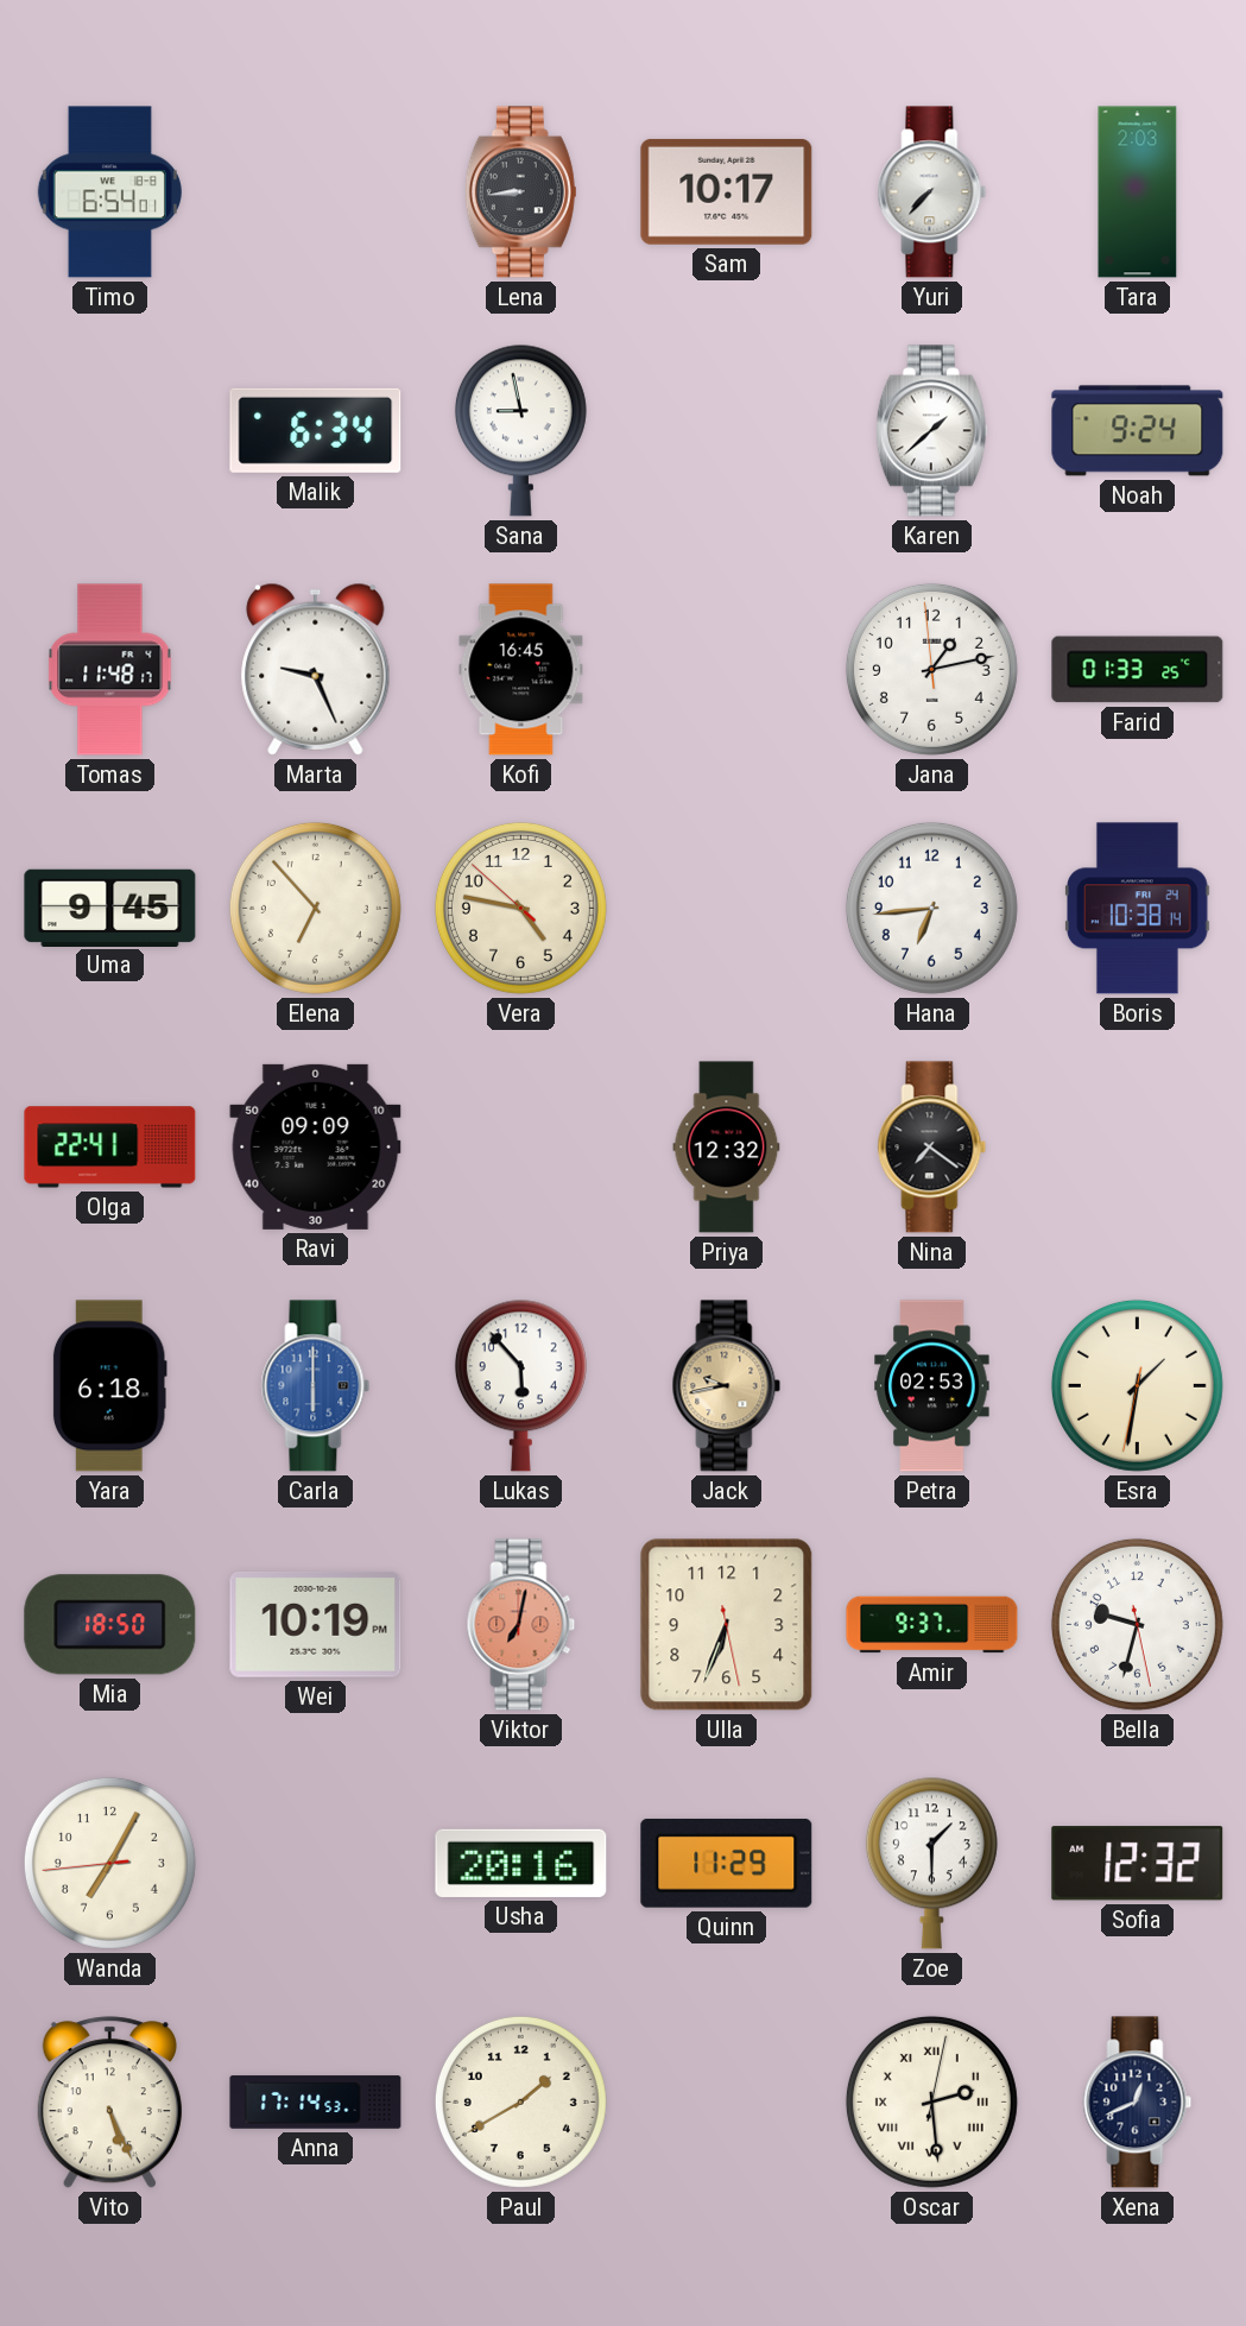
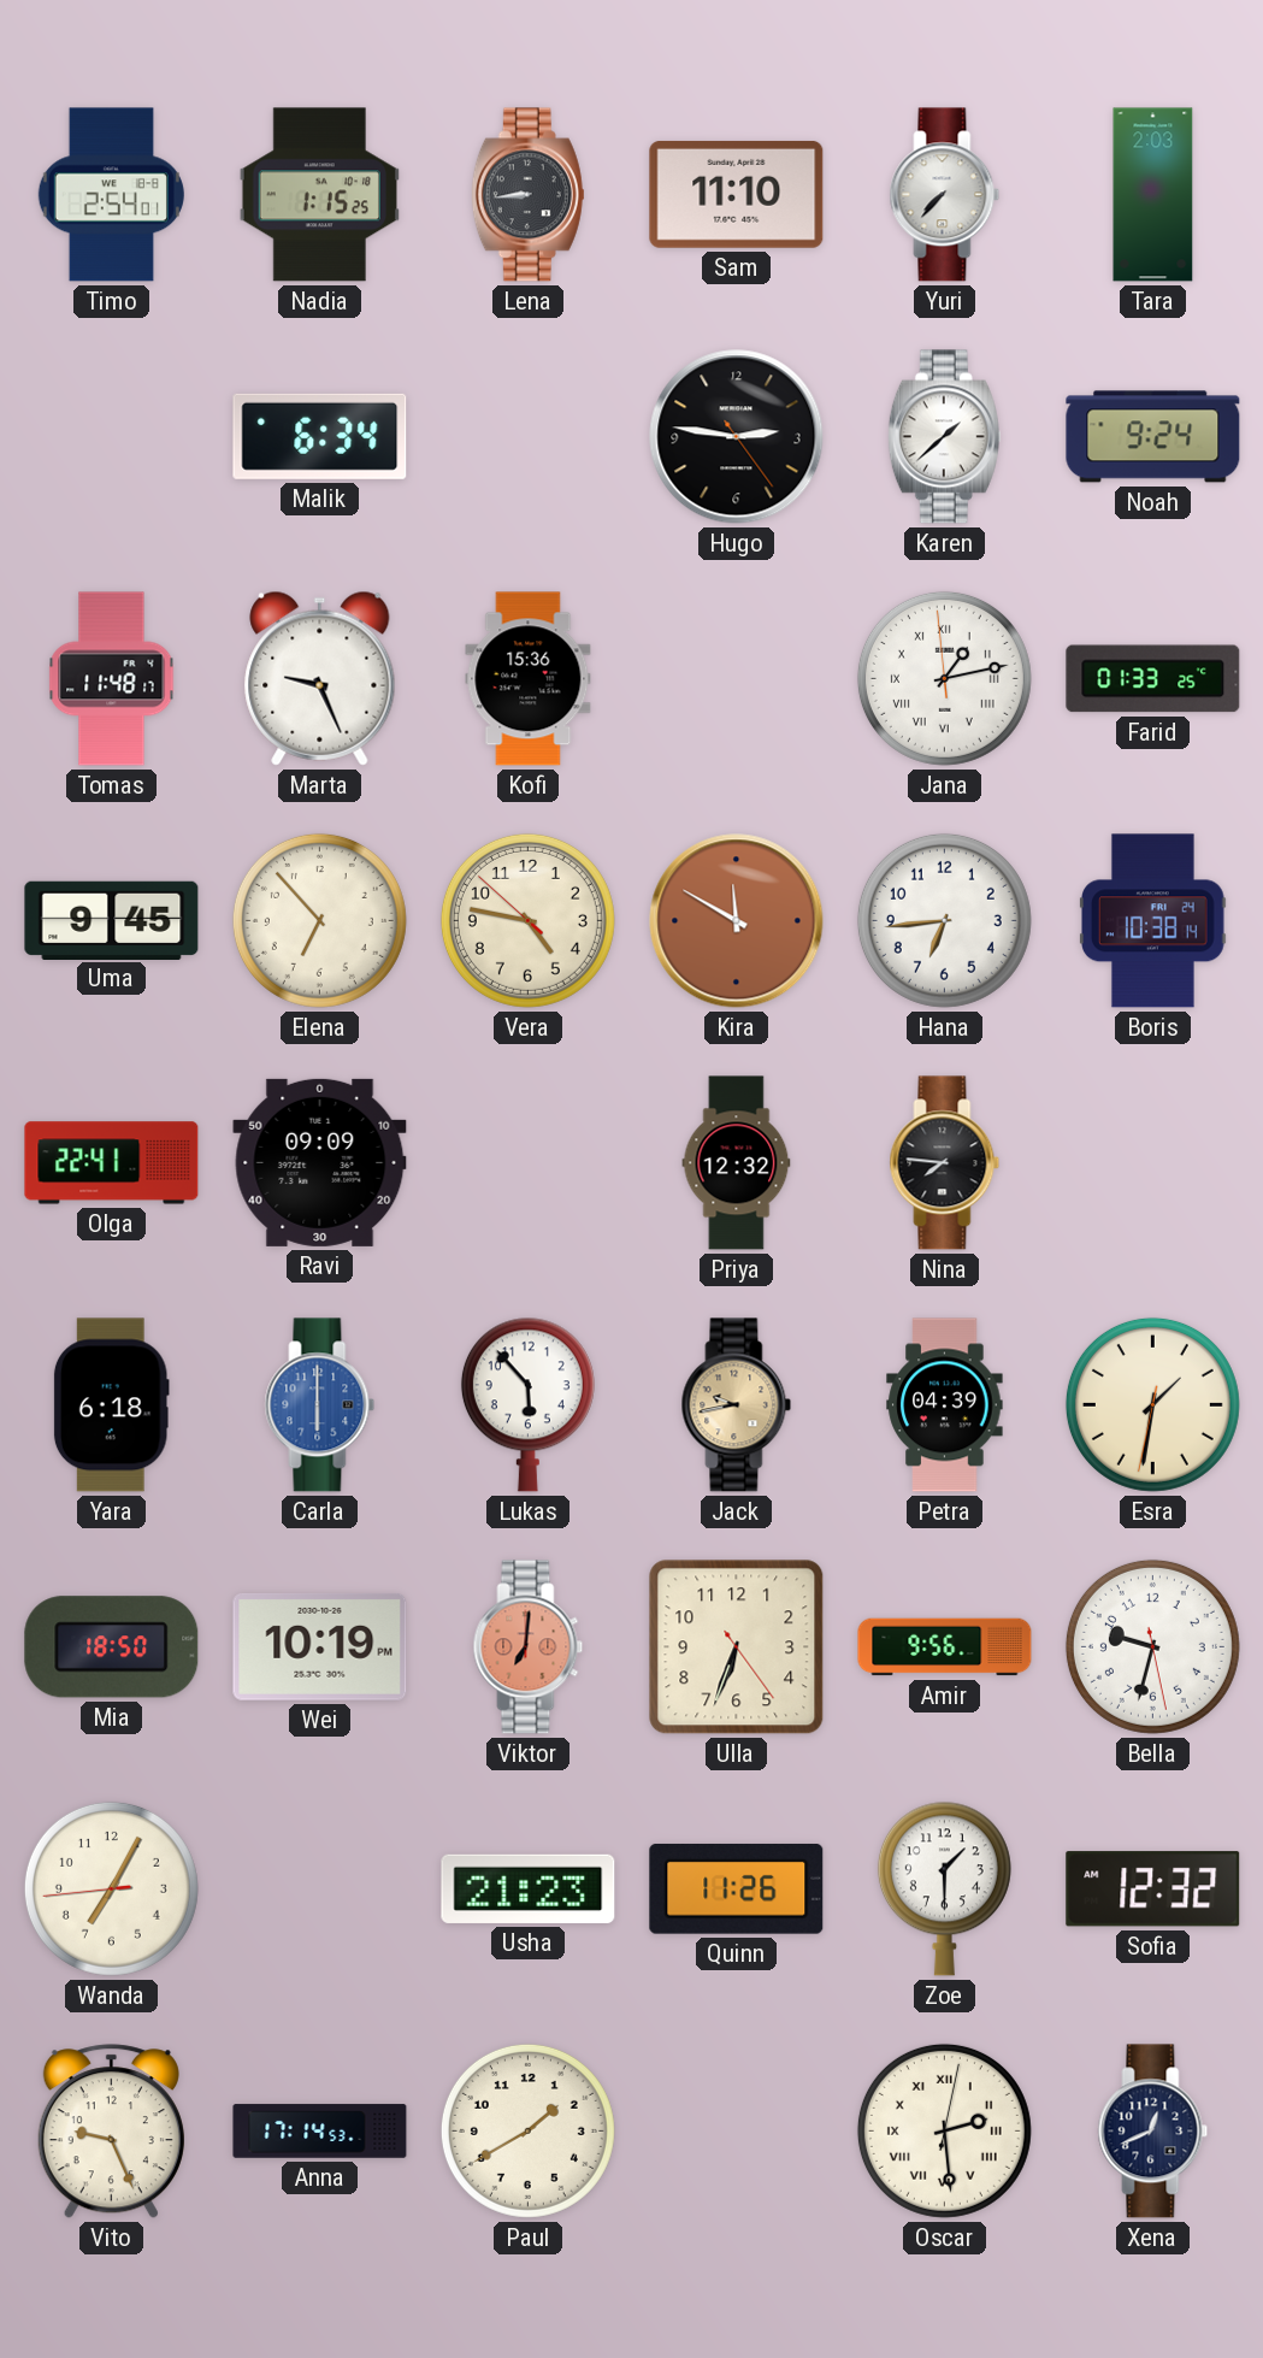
Timo: 6:54 -> 2:54 (111, 195)
Nadia: none -> 1:15 (319, 195)
Sam: 10:17 -> 11:10 (737, 194)
Sana: 8:58 -> none (520, 430)
Hugo: none -> 2:46 (737, 437)
Kofi: 16:45 -> 15:36 (529, 679)
Jana numerals: Arabic -> Roman (944, 678)
Kira: none -> 11:50 (737, 921)
Nina: 7:21 -> 7:46 (945, 1163)
Petra: 02:53 -> 04:39 (945, 1405)
Viktor: 7:02 -> 7:01 (529, 1647)
Ulla: 6:33:28 -> 6:33:24 (737, 1647)
Amir: 9:37 -> 9:56 (945, 1647)
Usha: 20:16 -> 21:23 (529, 1888)
Quinn: 11:29 -> 11:26 (737, 1888)
Vito: 5:26 -> 9:26 (111, 2132)
